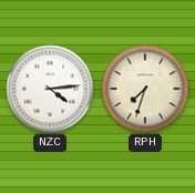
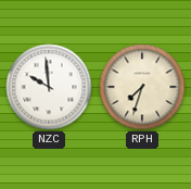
NZC: 4:14 -> 9:59 (49, 87)
